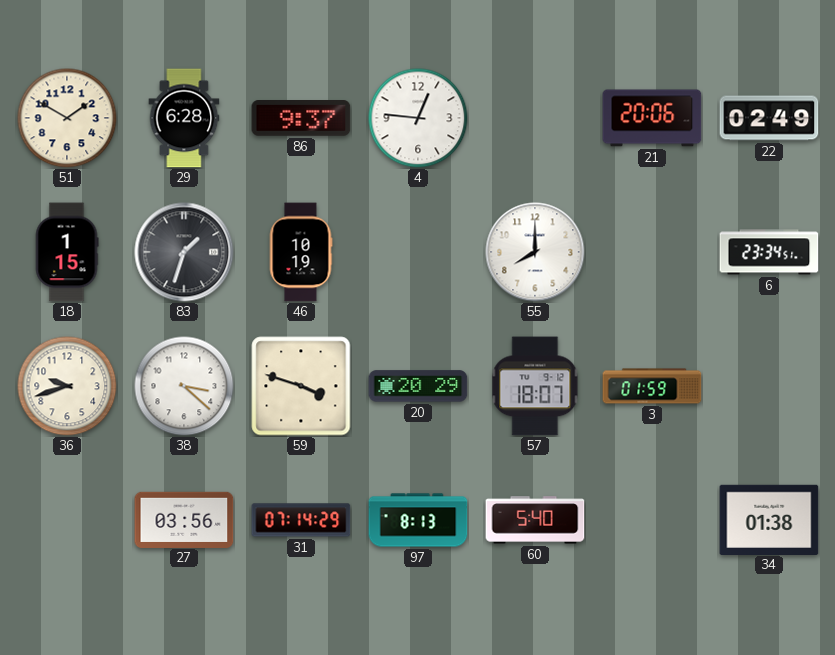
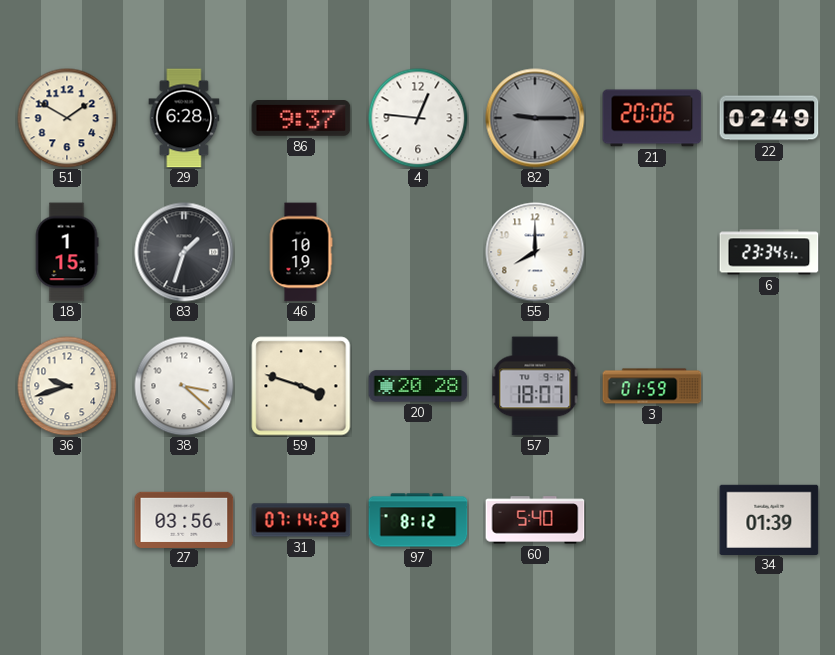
82: none -> 9:15 (535, 118)
20: 20:29 -> 20:28 (418, 386)
97: 8:13 -> 8:12 (418, 520)
34: 01:38 -> 01:39 (769, 519)
